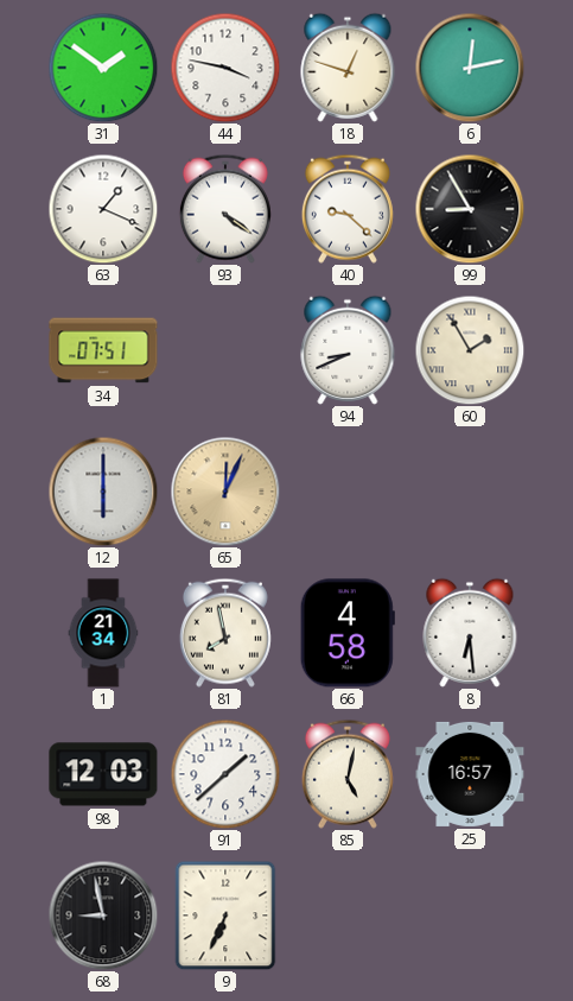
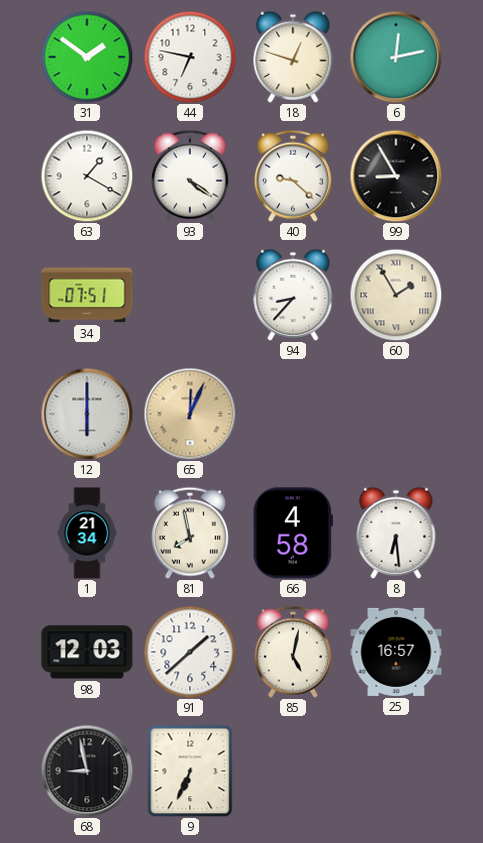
44: 3:47 -> 6:47 (190, 57)
63: 1:19 -> 1:20 (87, 176)
94: 8:41 -> 8:37 (293, 295)
